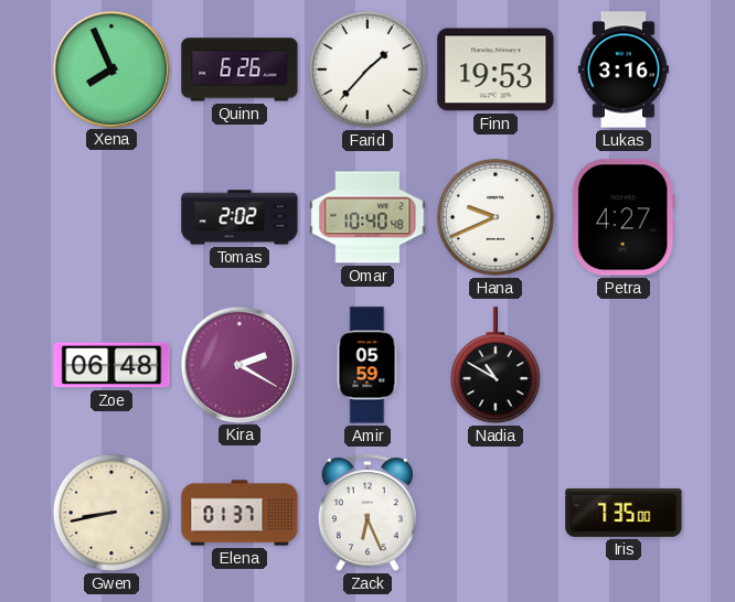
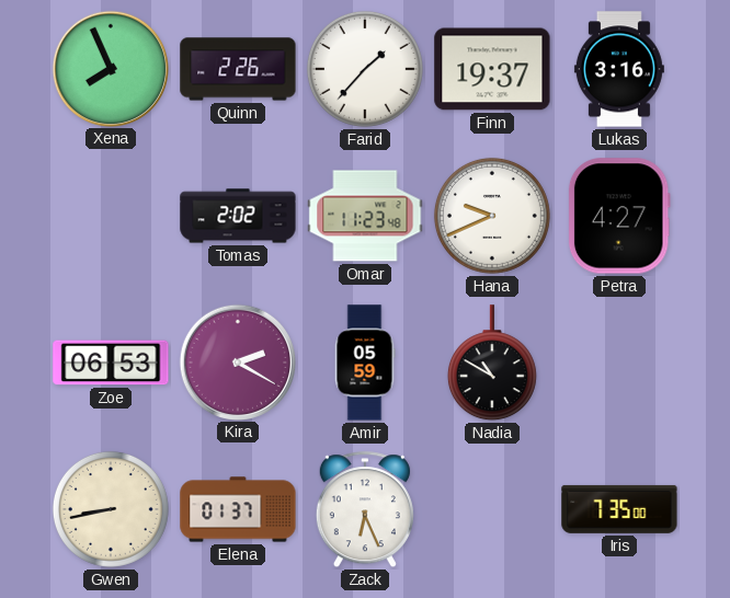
Quinn: 6:26 -> 2:26 (238, 69)
Finn: 19:53 -> 19:37 (492, 69)
Omar: 10:40 -> 11:23 (365, 216)
Zoe: 06:48 -> 06:53 (111, 363)
